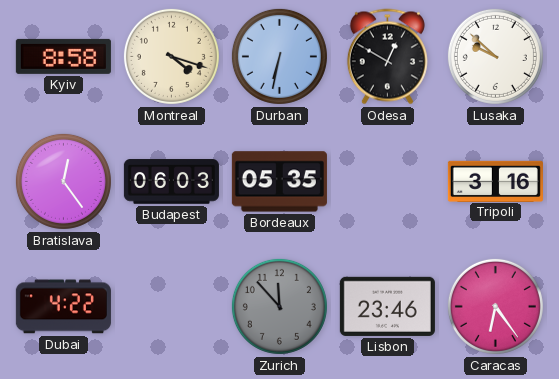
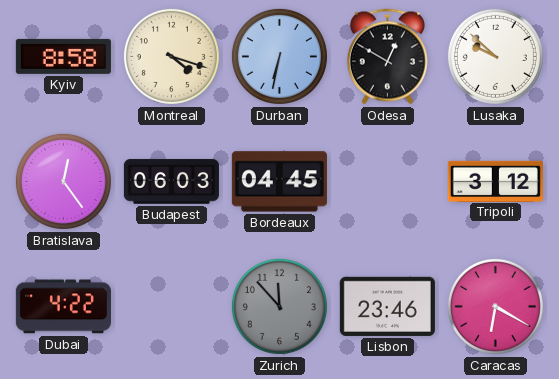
Bordeaux: 05:35 -> 04:45 (279, 182)
Tripoli: 3:16 -> 3:12 (495, 181)
Caracas: 6:24 -> 6:20 (495, 306)
